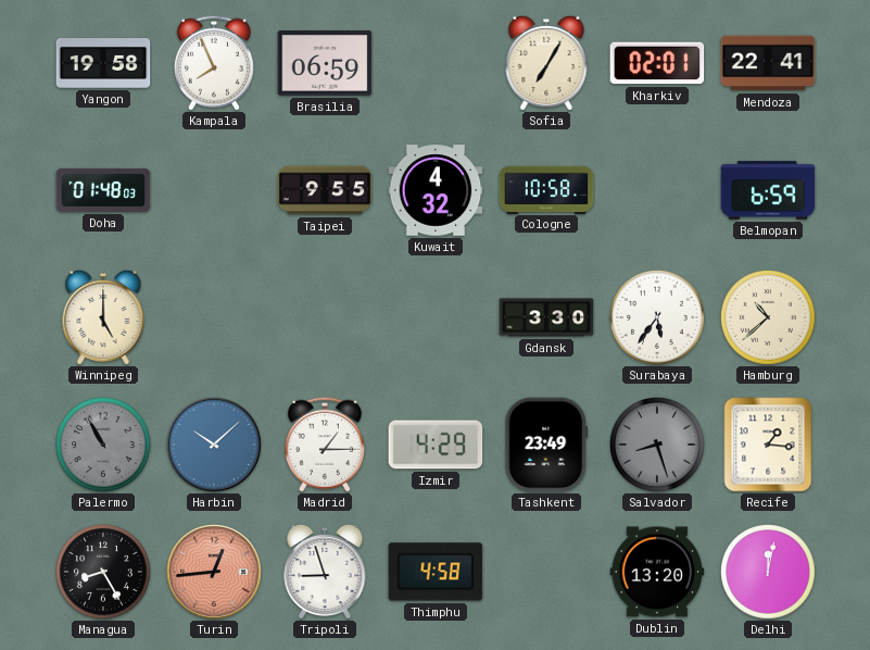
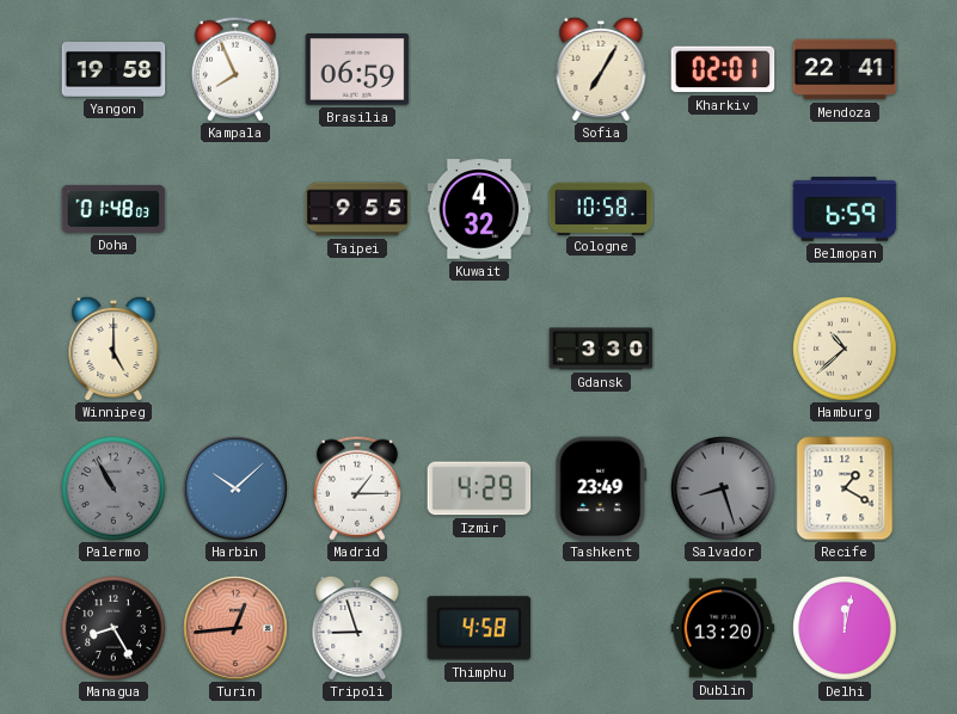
Surabaya: 5:36 -> none (658, 318)
Recife: 1:16 -> 1:20 (845, 488)
